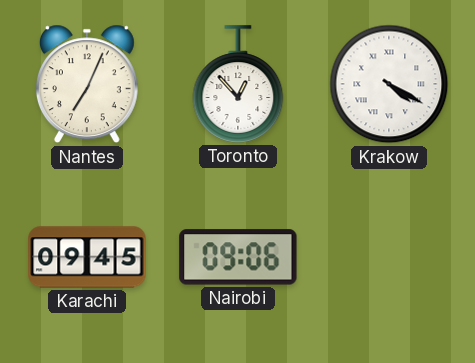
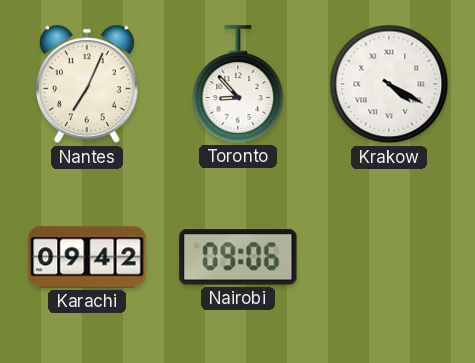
Toronto: 12:53 -> 8:53 (238, 84)
Karachi: 09:45 -> 09:42 (87, 257)
